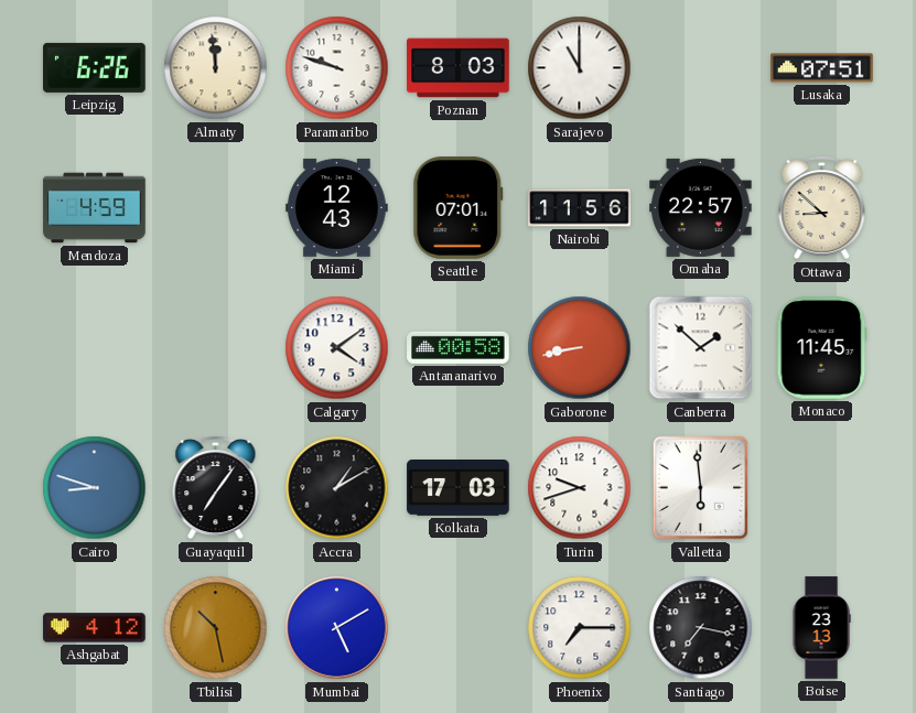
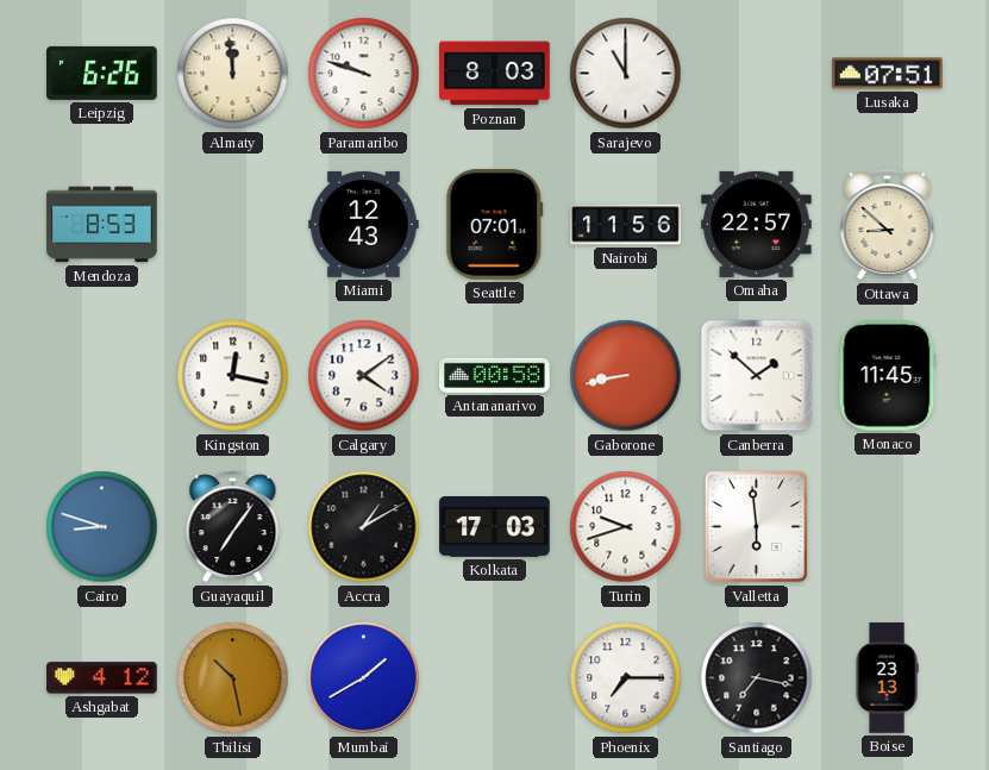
Mendoza: 4:59 -> 8:53 (102, 225)
Kingston: none -> 12:17 (233, 376)
Mumbai: 5:10 -> 1:40 (364, 678)
